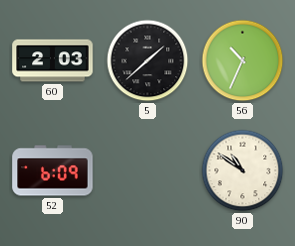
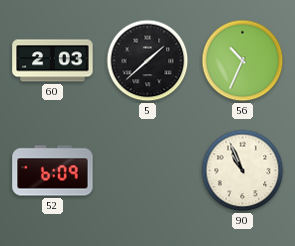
90: 10:51 -> 10:56 (243, 171)
